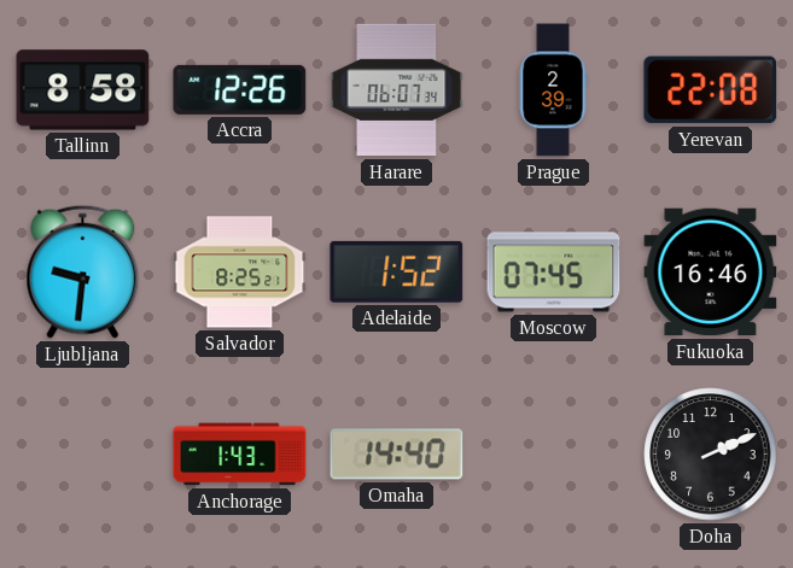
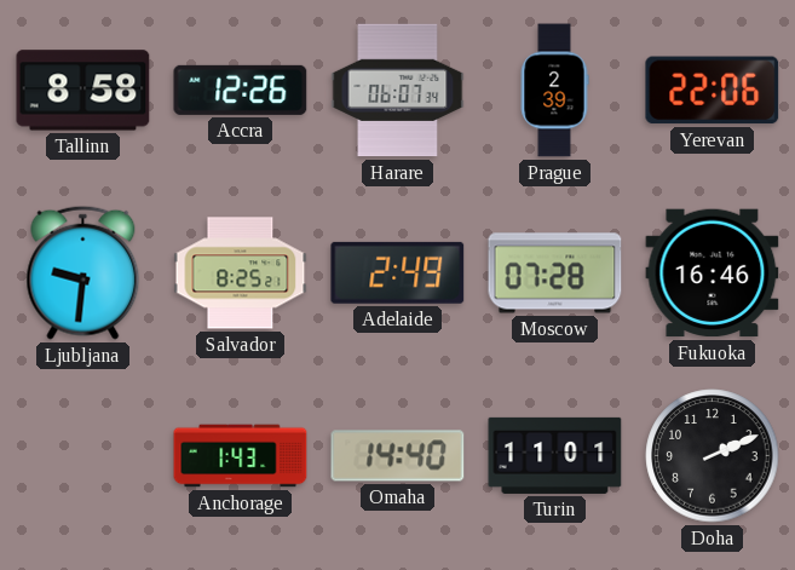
Yerevan: 22:08 -> 22:06 (713, 91)
Adelaide: 1:52 -> 2:49 (398, 272)
Moscow: 07:45 -> 07:28 (555, 274)
Turin: none -> 11:01 (555, 455)
